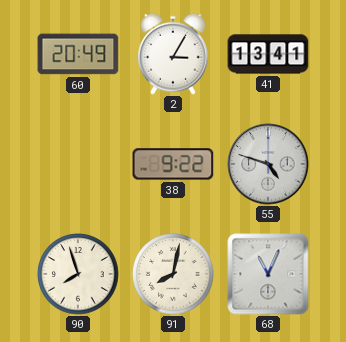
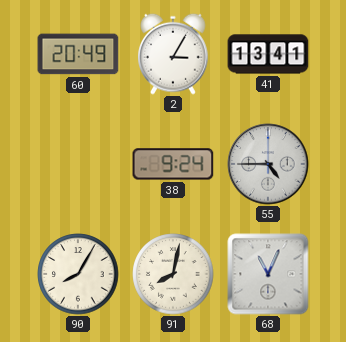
38: 9:22 -> 9:24 (173, 164)
55: 4:48 -> 4:45 (268, 164)
90: 7:57 -> 8:05 (78, 274)
